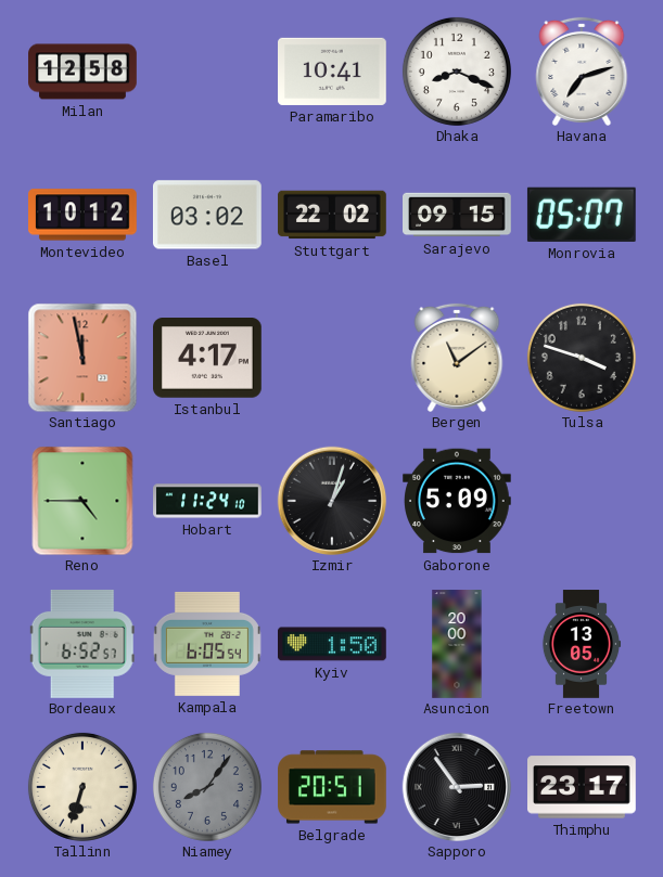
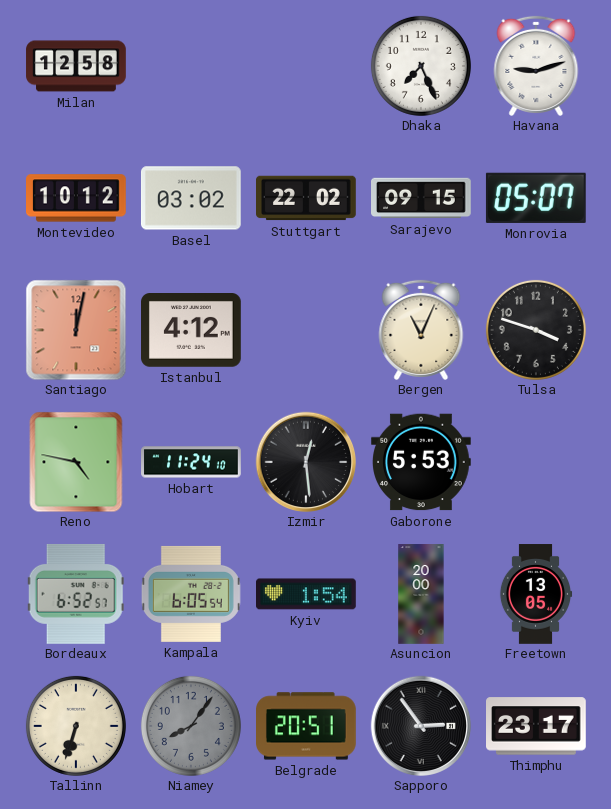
Paramaribo: 10:41 -> none (333, 72)
Dhaka: 8:19 -> 7:26 (421, 66)
Havana: 7:12 -> 9:12 (536, 66)
Santiago: 11:58 -> 12:02 (76, 330)
Istanbul: 4:17 -> 4:12 (192, 331)
Bergen: 11:09 -> 11:04 (421, 330)
Reno: 4:45 -> 4:47 (76, 462)
Izmir: 1:03 -> 12:29 (305, 461)
Gaborone: 5:09 -> 5:53 (422, 462)
Kyiv: 1:50 -> 1:54 (307, 594)
